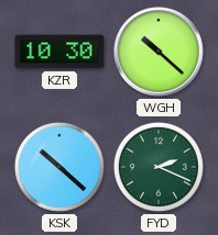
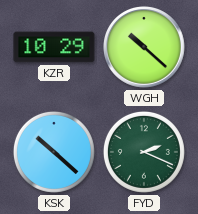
KZR: 10:30 -> 10:29 (54, 47)
